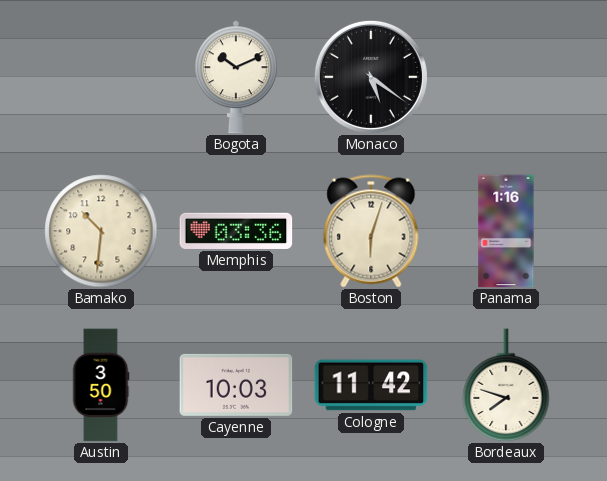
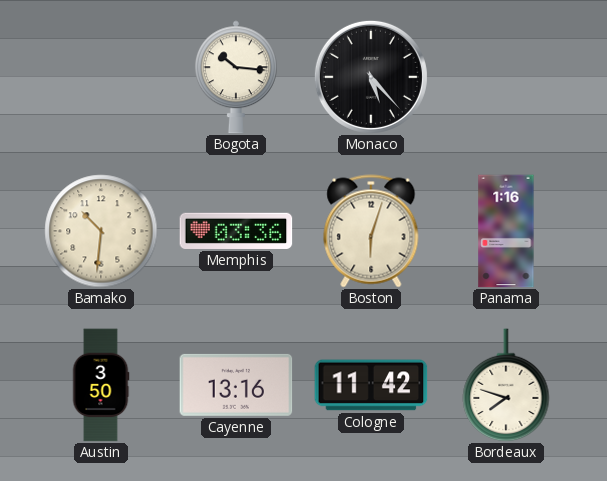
Bogota: 10:11 -> 10:16 (236, 77)
Monaco: 5:21 -> 5:23 (371, 77)
Cayenne: 10:03 -> 13:16 (236, 385)
